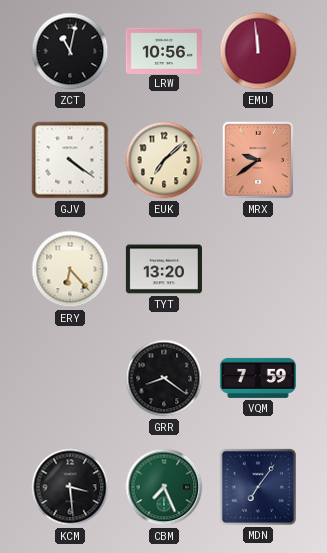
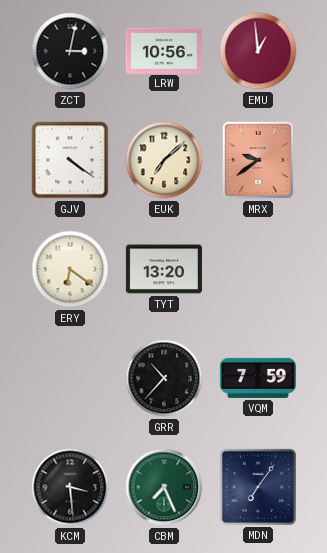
ZCT: 11:02 -> 3:02 (70, 51)
EMU: 11:59 -> 12:59 (258, 51)
ERY: 6:23 -> 6:21 (70, 269)
GRR: 8:21 -> 10:37 (164, 378)
